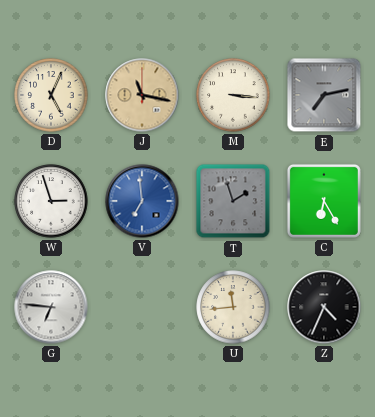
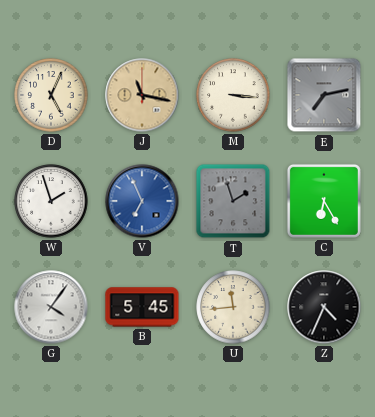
W: 2:57 -> 1:57 (51, 201)
V: 6:59 -> 6:56 (142, 201)
G: 6:46 -> 4:06 (51, 307)
B: none -> 5:45 (142, 307)
